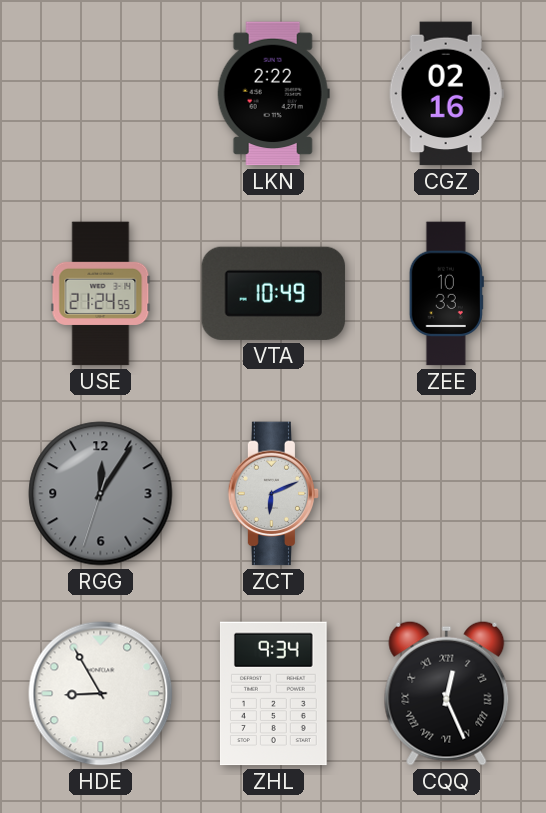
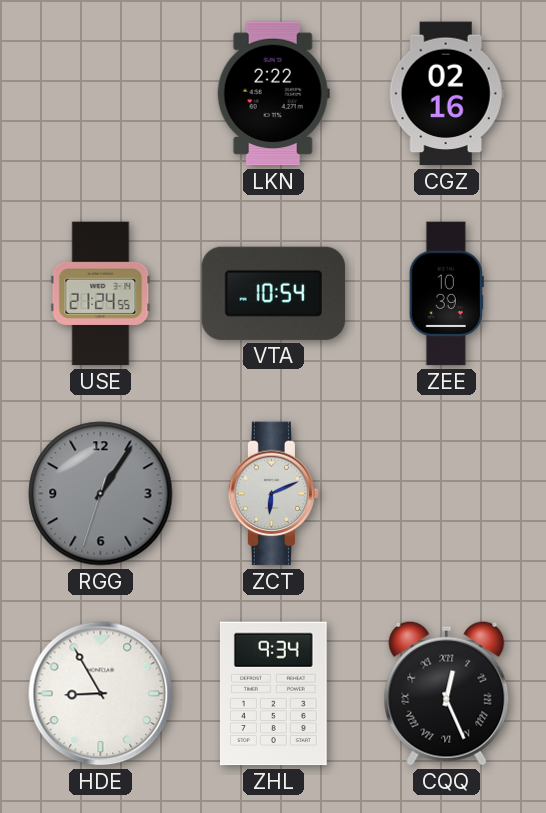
VTA: 10:49 -> 10:54 (274, 293)
ZEE: 10:33 -> 10:39 (446, 294)
RGG: 12:05 -> 1:05 (101, 494)
